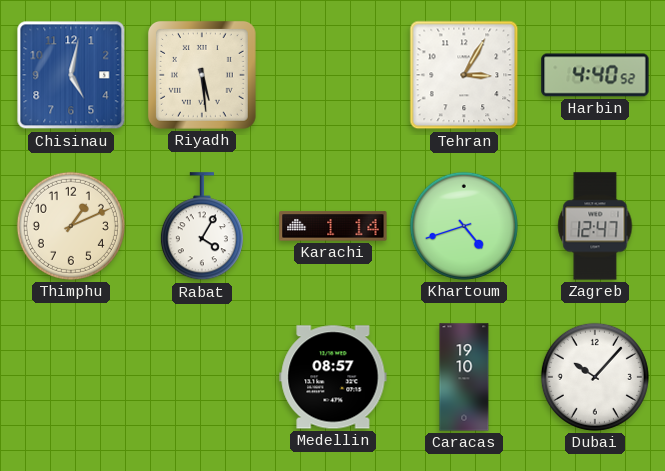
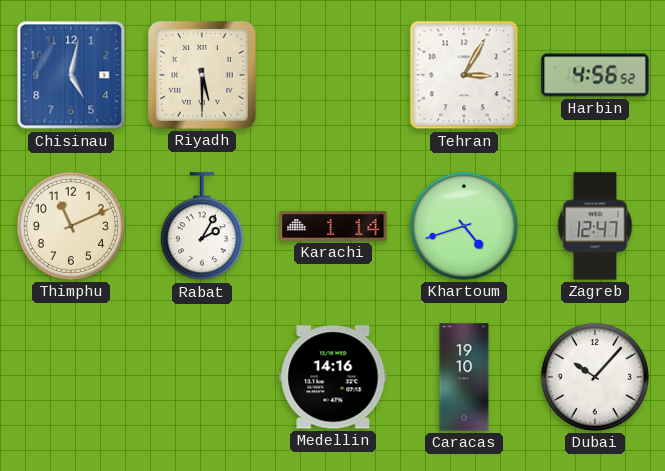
Riyadh: 5:29 -> 5:30 (202, 75)
Harbin: 4:40 -> 4:56 (595, 75)
Thimphu: 1:11 -> 11:11 (71, 226)
Rabat: 4:05 -> 2:05 (202, 227)
Medellin: 08:57 -> 14:16 (333, 377)
